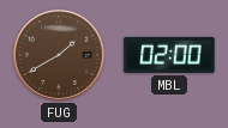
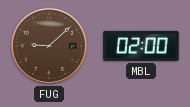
FUG: 1:40 -> 9:08 (49, 46)
